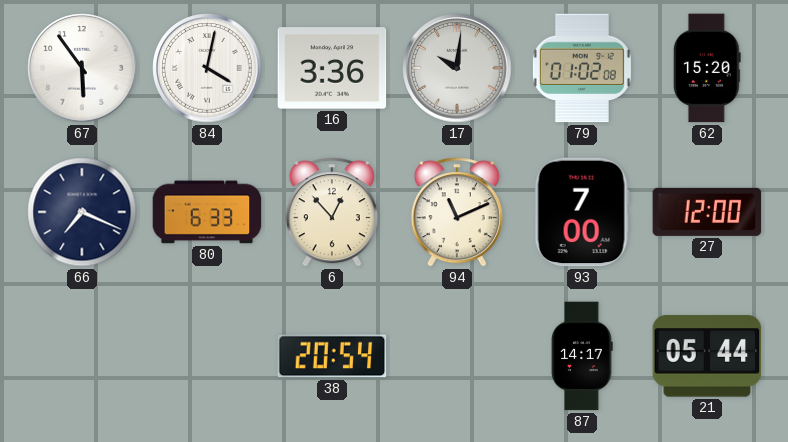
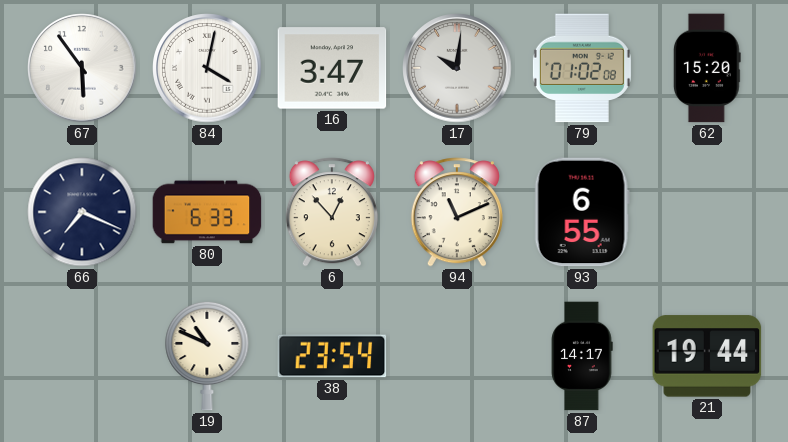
16: 3:36 -> 3:47 (332, 68)
93: 7:00 -> 6:55 (582, 212)
27: 12:00 -> none (707, 212)
19: none -> 10:49 (207, 356)
38: 20:54 -> 23:54 (332, 356)
21: 05:44 -> 19:44 (707, 356)
